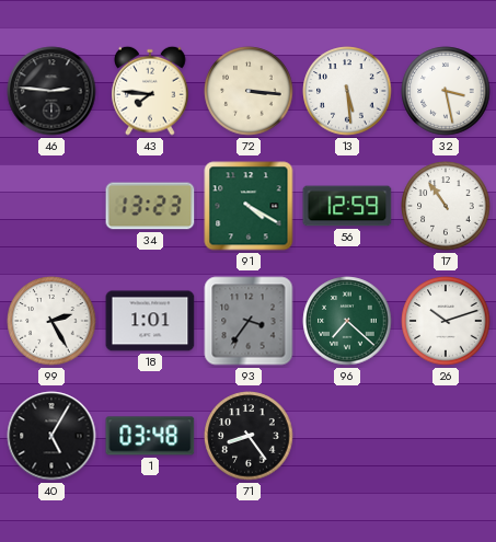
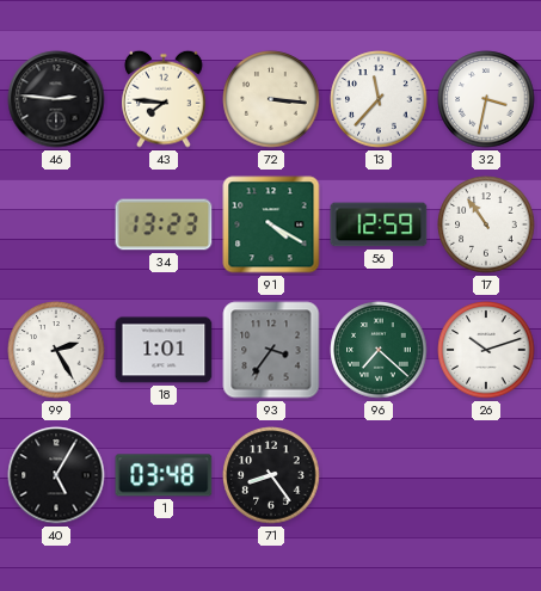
13: 5:29 -> 11:37 (379, 99)
32: 3:28 -> 3:32 (486, 99)
